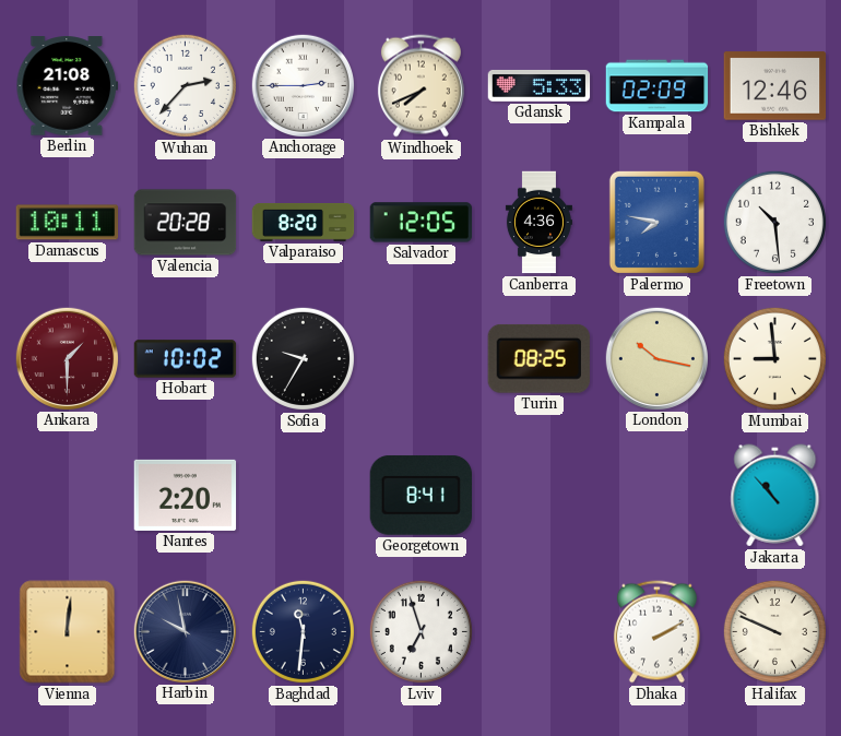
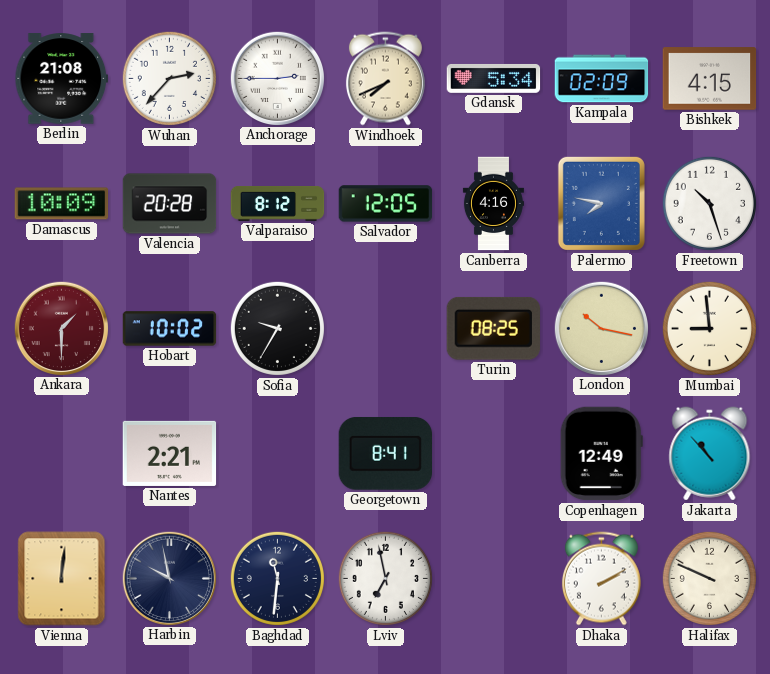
Gdansk: 5:33 -> 5:34 (494, 78)
Bishkek: 12:46 -> 4:15 (710, 79)
Damascus: 10:11 -> 10:09 (62, 204)
Valparaiso: 8:20 -> 8:12 (278, 204)
Canberra: 4:36 -> 4:16 (493, 204)
Freetown: 10:29 -> 10:27 (709, 203)
Nantes: 2:20 -> 2:21 (170, 453)
Copenhagen: none -> 12:49 (601, 454)
Lviv: 6:57 -> 6:58 (385, 578)
